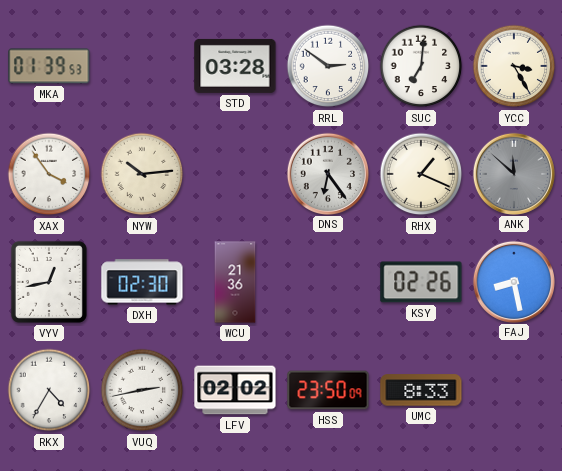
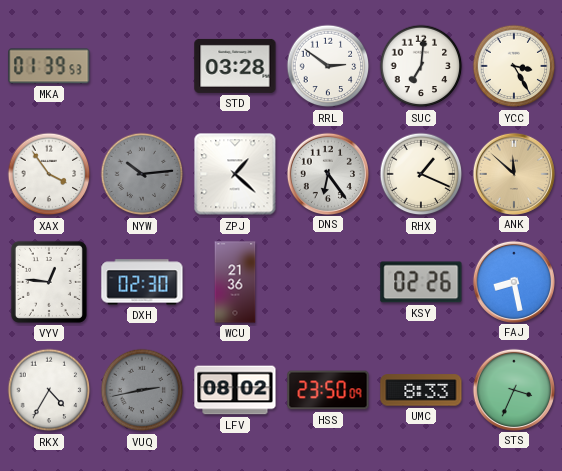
NYW dial: cream -> grey (142, 174)
ZPJ: none -> 1:22 (235, 174)
ANK dial: grey -> champagne (513, 173)
VYV: 12:43 -> 12:46 (49, 282)
VUQ dial: white -> grey (142, 390)
LFV: 02:02 -> 08:02 (235, 390)
STS: none -> 3:34 (513, 389)
